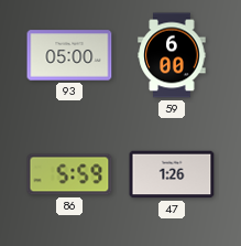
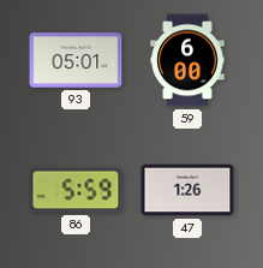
93: 05:00 -> 05:01 (76, 60)
